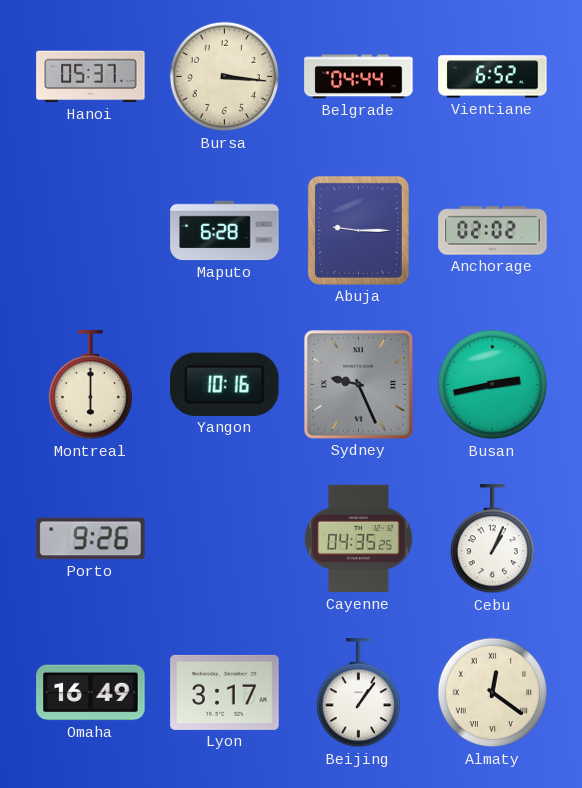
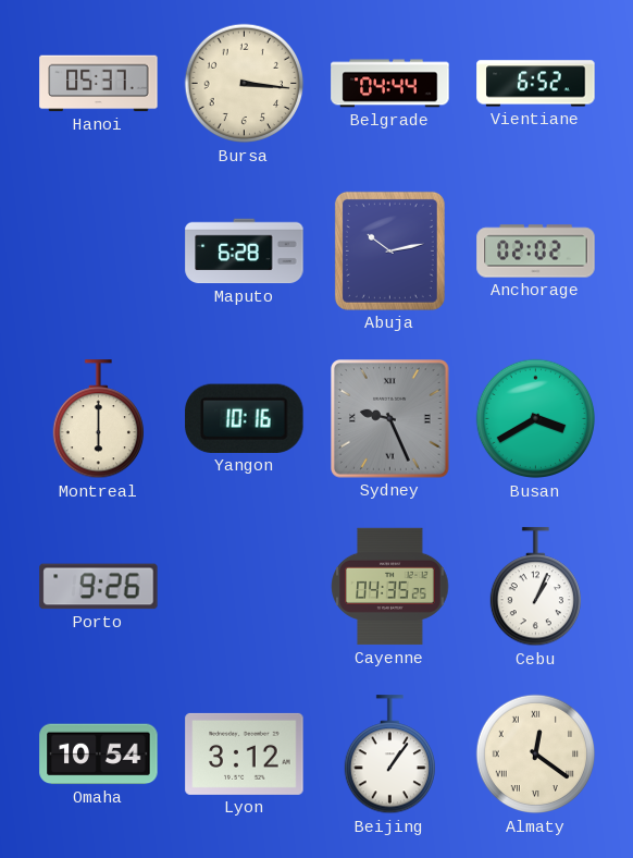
Abuja: 9:15 -> 10:13 (389, 250)
Busan: 2:43 -> 3:40 (536, 419)
Omaha: 16:49 -> 10:54 (99, 755)
Lyon: 3:17 -> 3:12 (245, 753)
